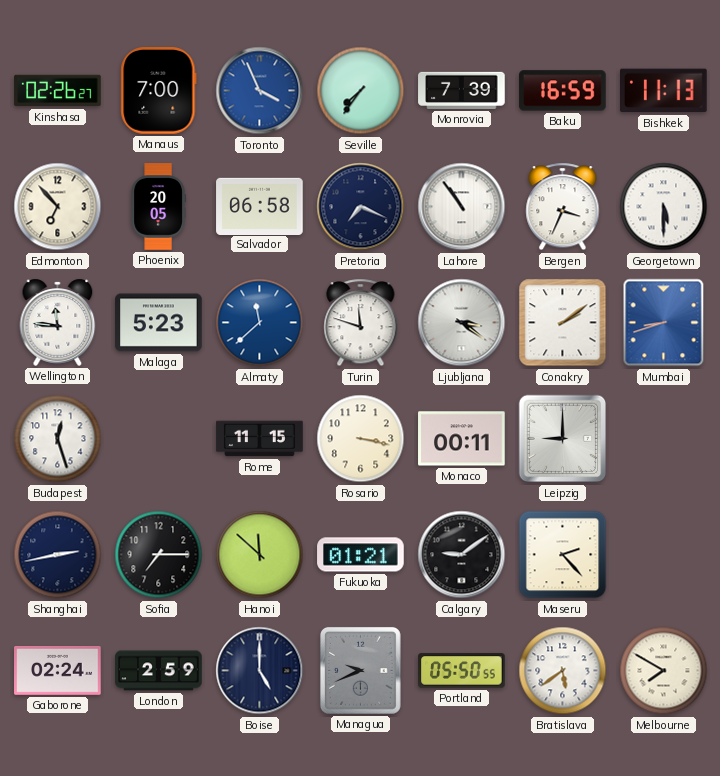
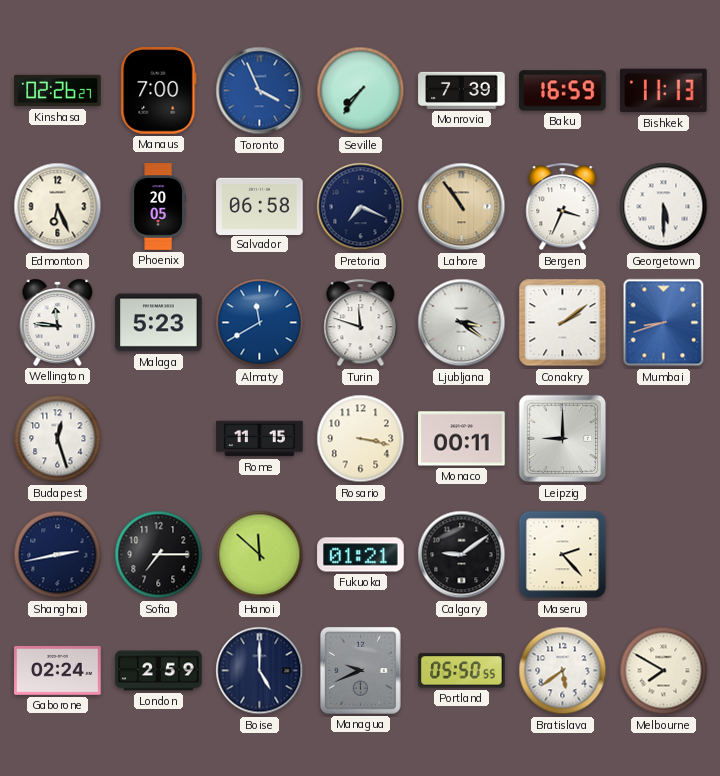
Edmonton: 6:53 -> 6:26 (58, 207)
Lahore dial: white -> champagne (462, 207)
Almaty: 11:38 -> 11:40 (260, 323)
